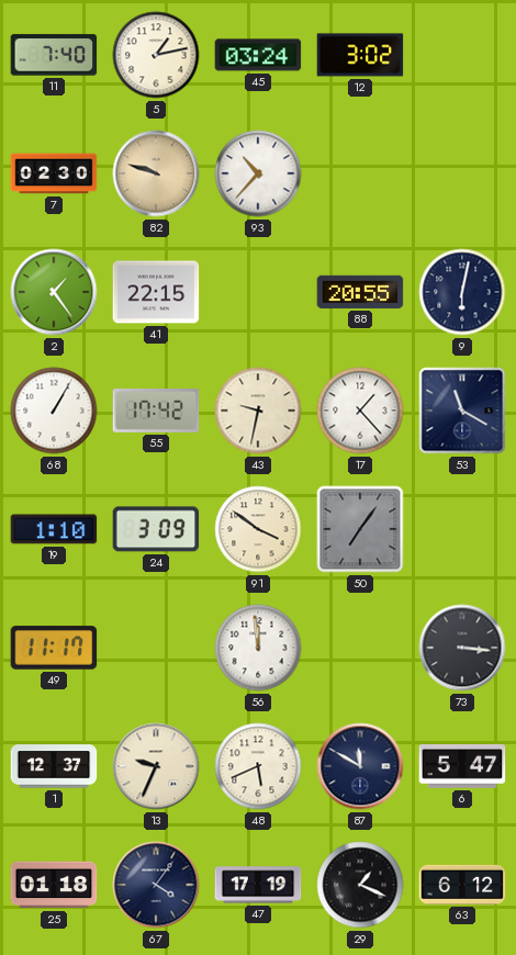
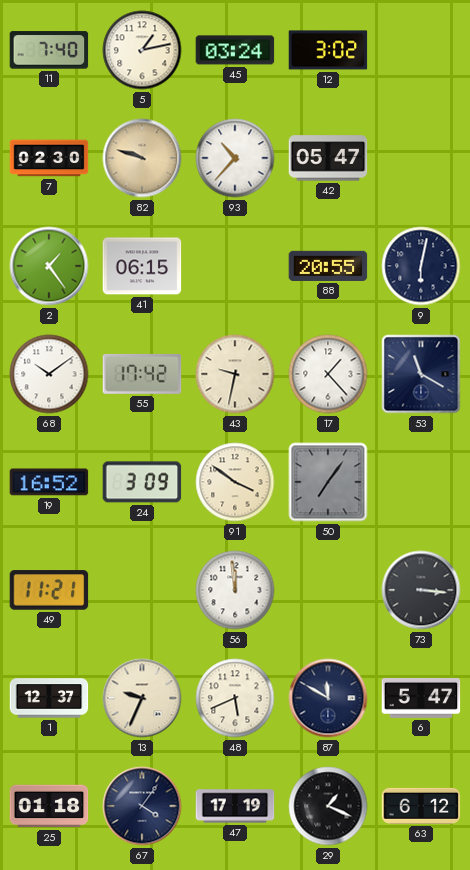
42: none -> 05:47 (328, 158)
41: 22:15 -> 06:15 (142, 266)
68: 1:05 -> 10:09 (49, 374)
19: 1:10 -> 16:52 (49, 482)
49: 11:17 -> 11:21 (49, 590)
